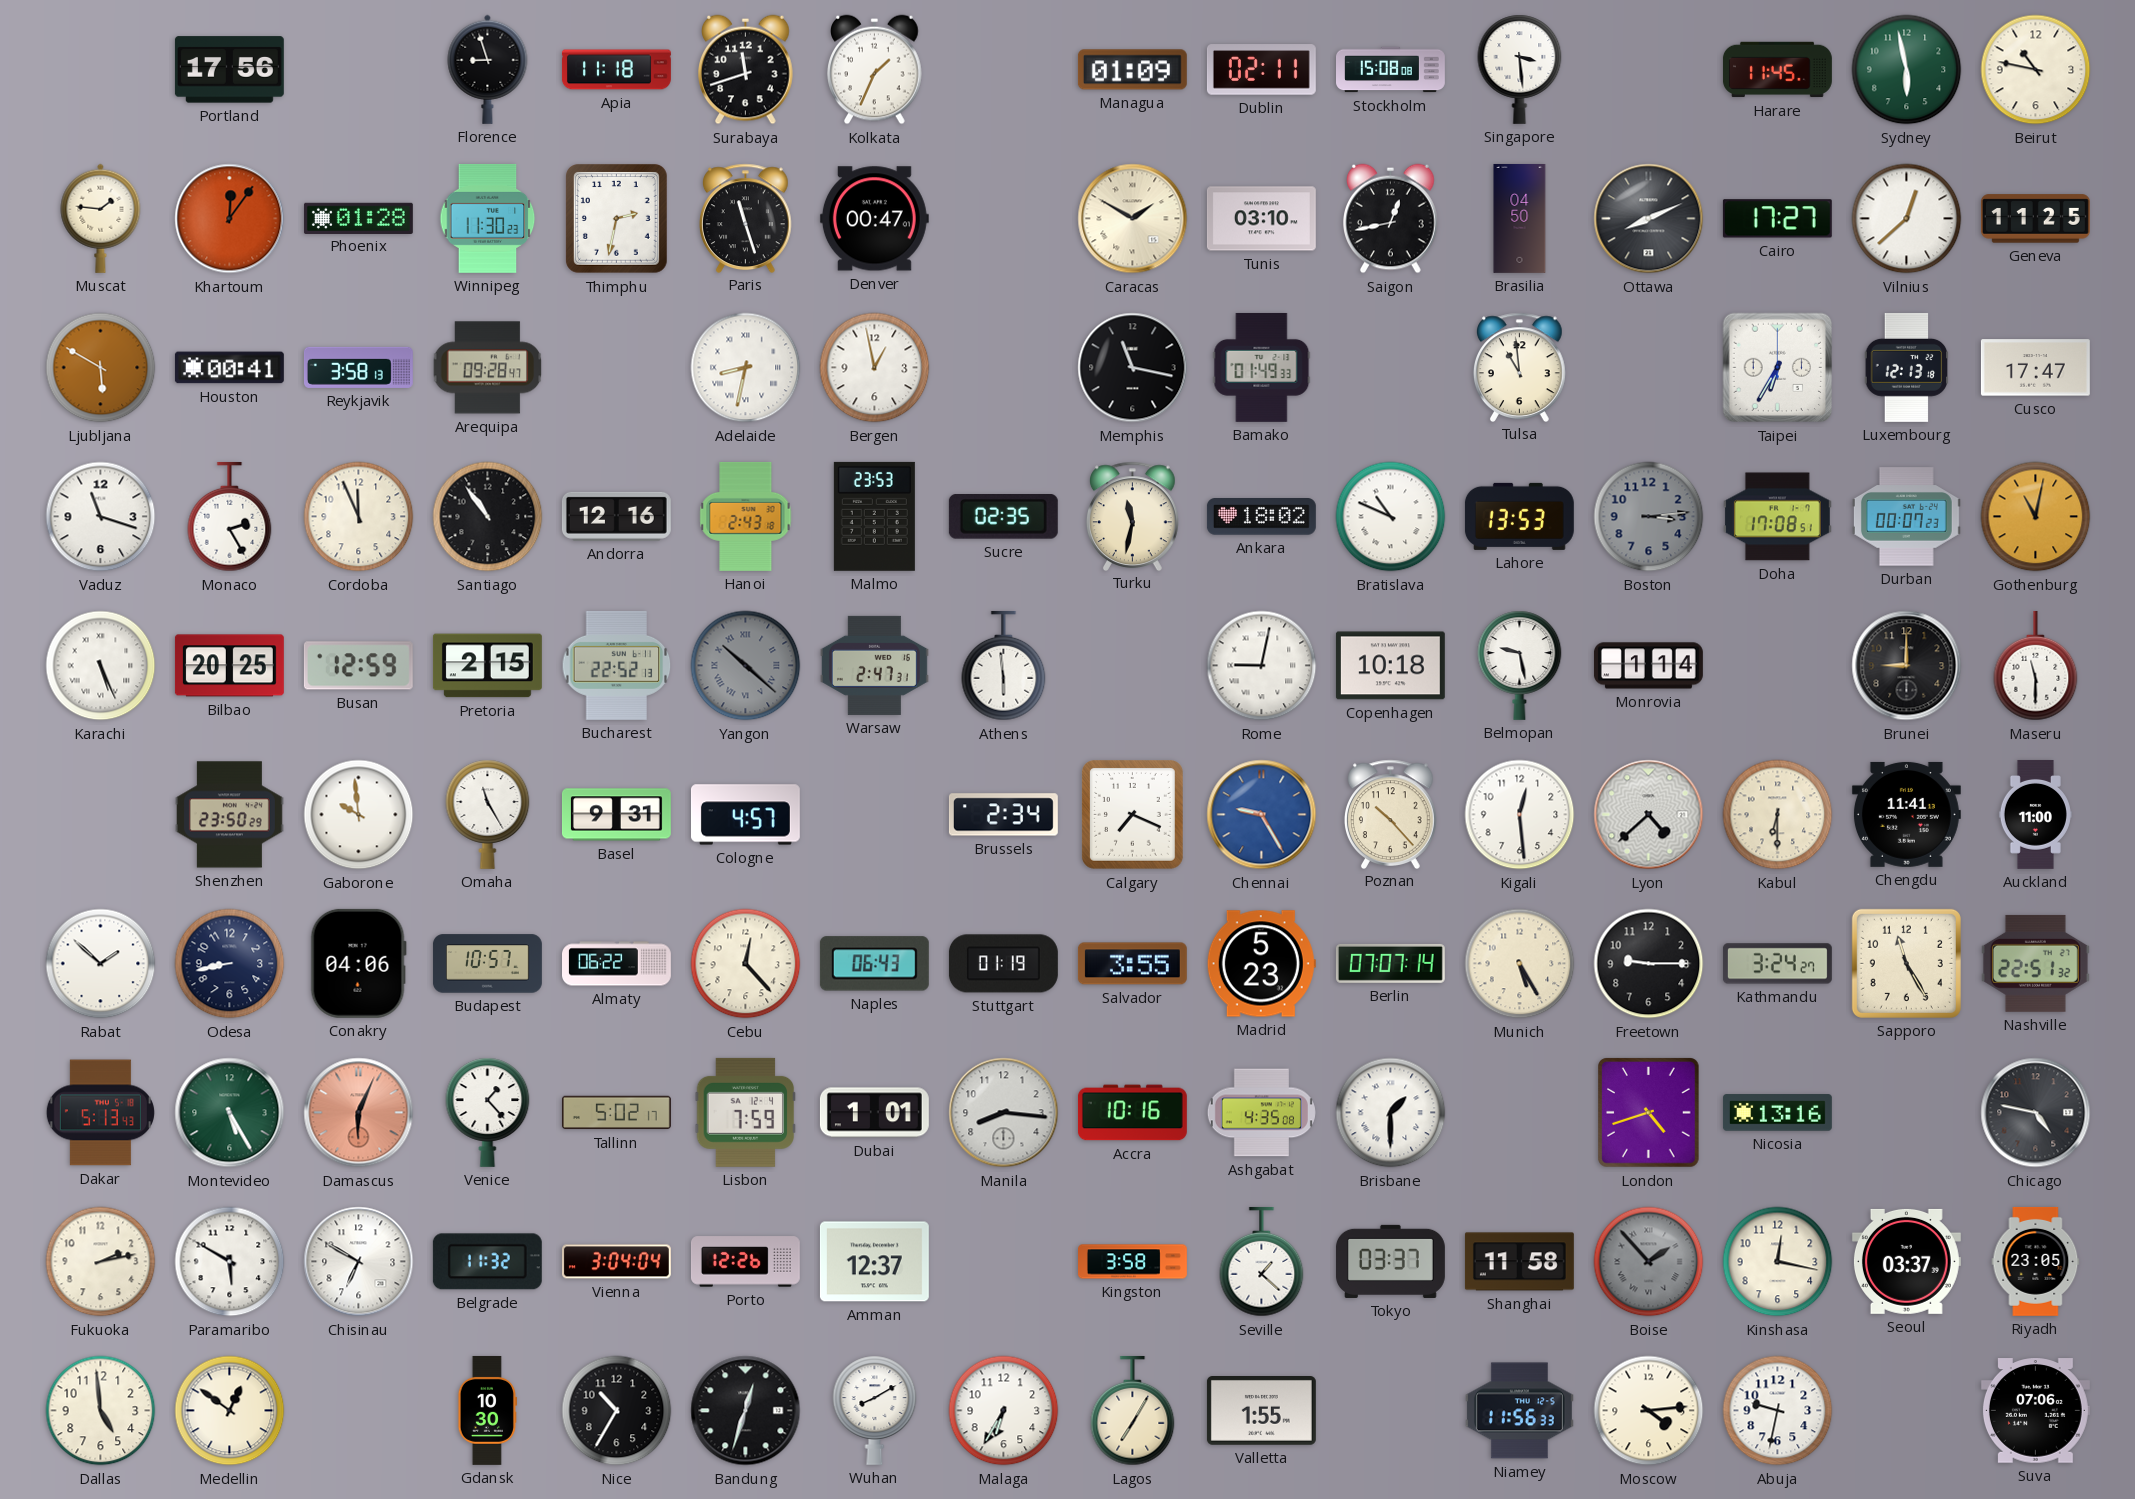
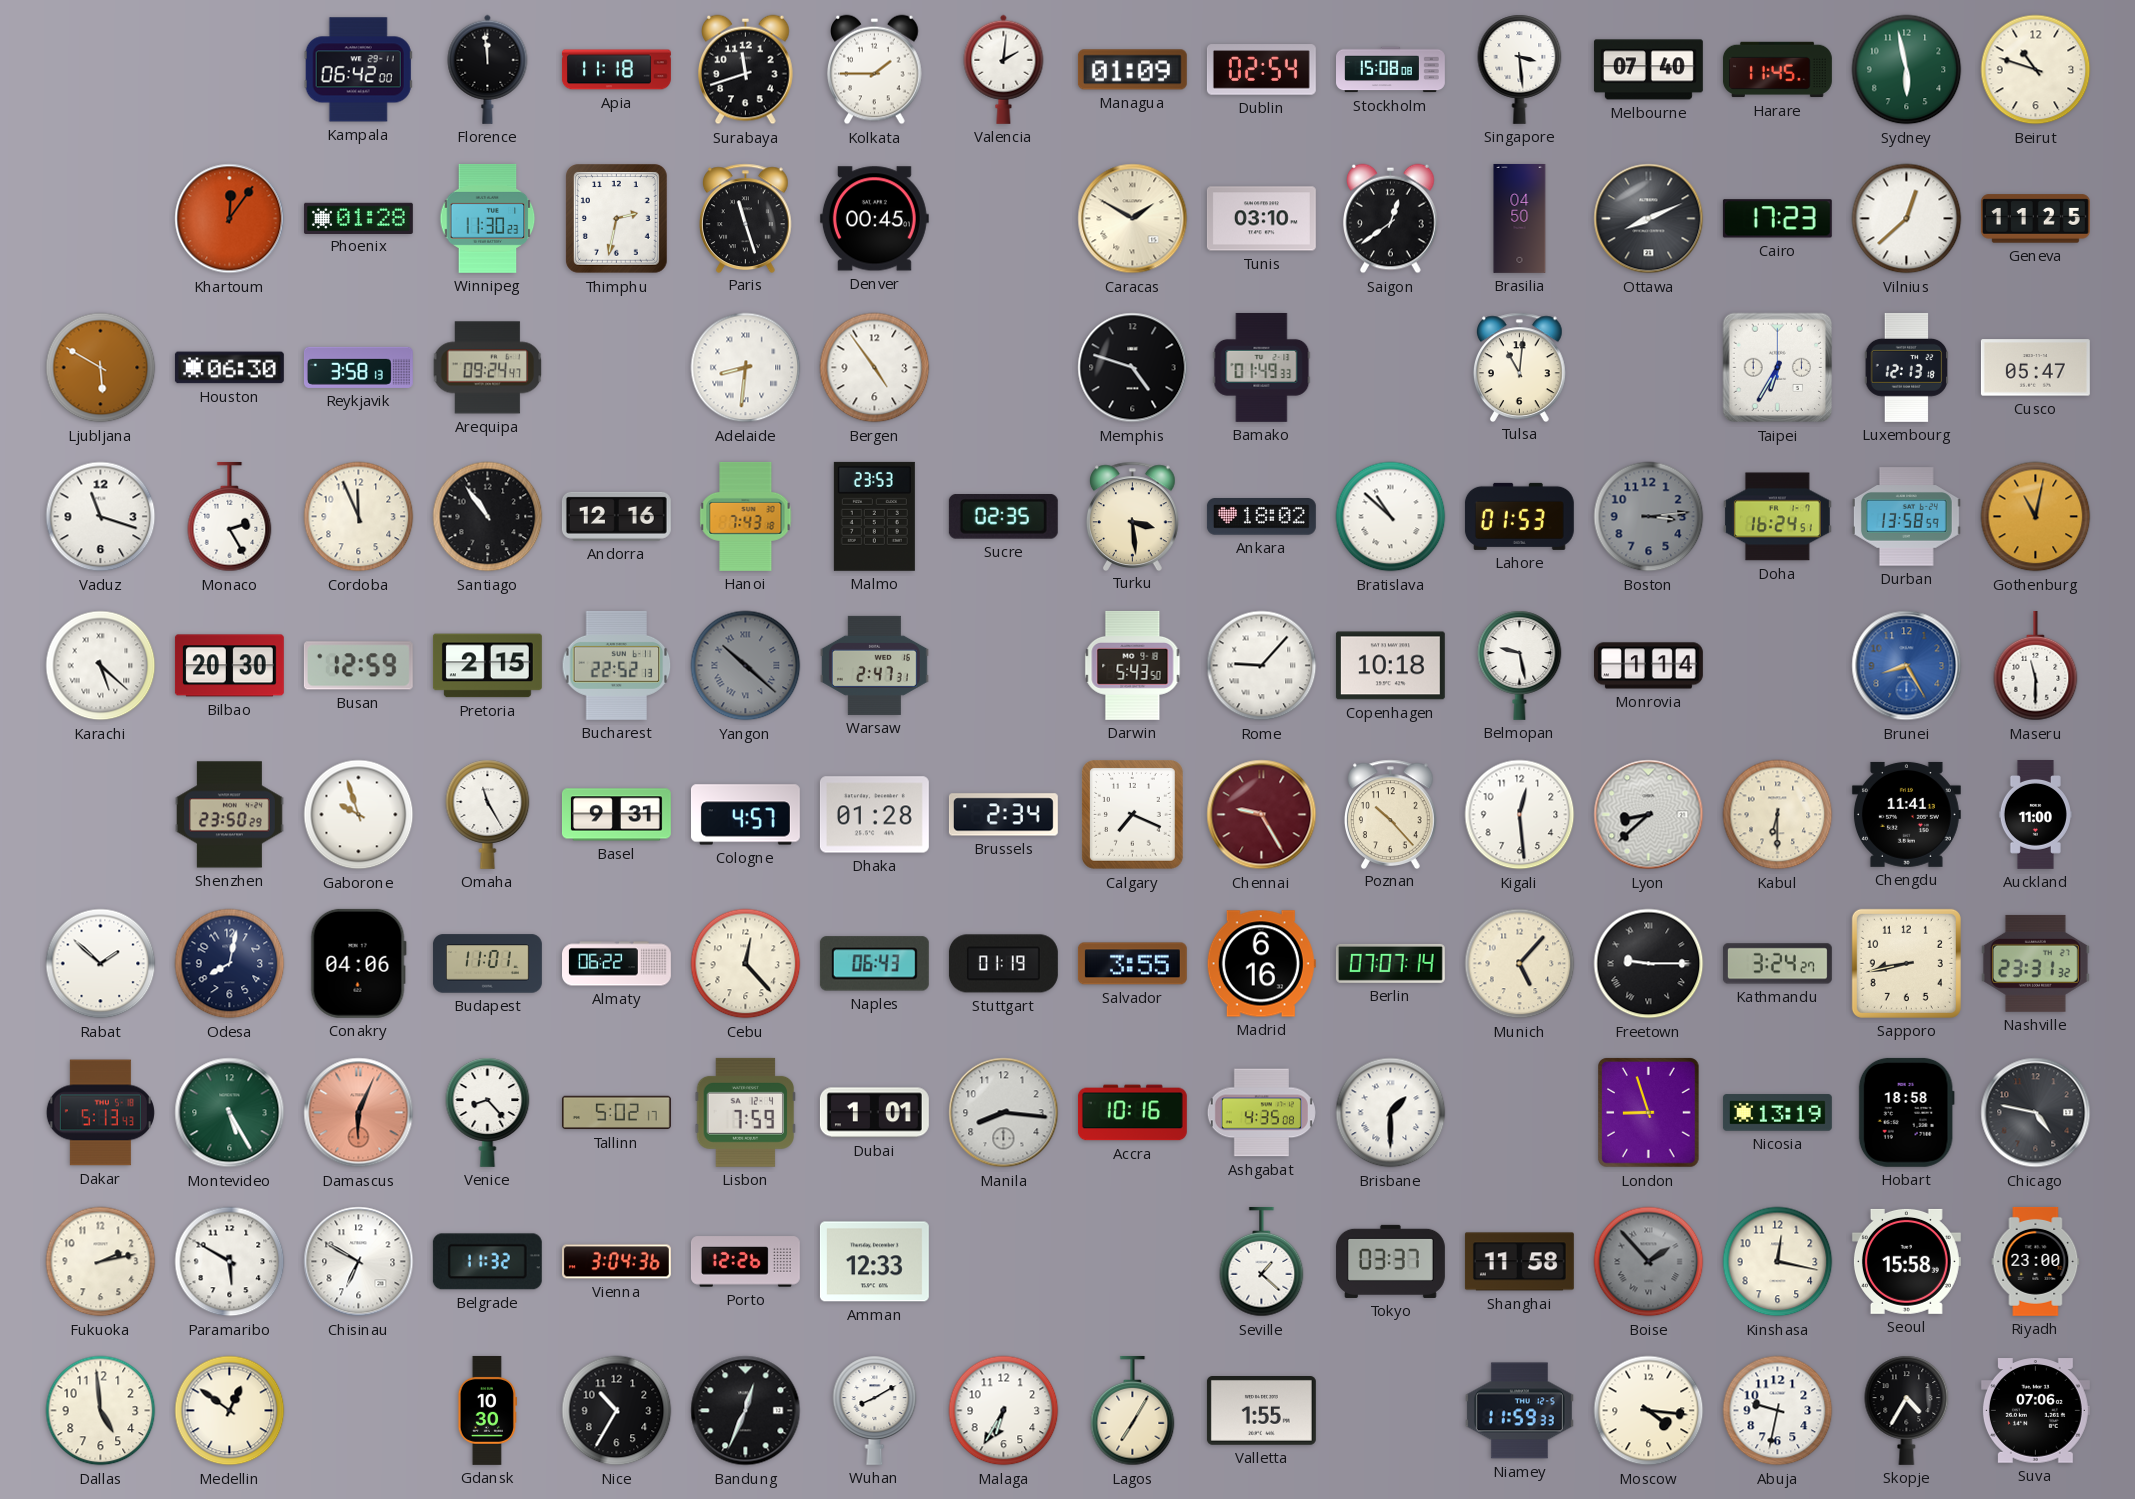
Portland: 17:56 -> none (229, 70)
Kampala: none -> 06:42 (358, 70)
Florence: 8:57 -> 11:59 (488, 69)
Kolkata: 1:34 -> 1:45 (875, 70)
Valencia: none -> 2:01 (1004, 69)
Dublin: 02:11 -> 02:54 (1261, 70)
Melbourne: none -> 07:40 (1648, 70)
Beirut: 10:47 -> 10:48 (2036, 70)
Muscat: 1:46 -> none (101, 218)
Denver: 00:47 -> 00:45 (874, 219)
Saigon: 12:43 -> 12:39 (1391, 219)
Cairo: 17:27 -> 17:23 (1777, 219)
Houston: 00:41 -> 06:30 (229, 368)
Arequipa: 09:28 -> 09:24 (488, 368)
Adelaide: 8:32 -> 8:31 (746, 368)
Bergen: 12:58 -> 4:54 (875, 368)
Memphis: 11:17 -> 4:48 (1133, 368)
Tulsa: 10:59 -> 11:01 (1520, 367)
Cusco: 17:47 -> 05:47 (2035, 368)
Hanoi: 2:43 -> 7:43 (746, 516)
Turku: 11:32 -> 3:29 (1133, 516)
Bratislava: 10:49 -> 10:52 (1391, 517)
Lahore: 13:53 -> 01:53 (1519, 516)
Doha: 17:08 -> 16:24 (1777, 517)
Durban: 00:07 -> 13:58 (1906, 517)
Karachi: 5:26 -> 5:22 (101, 666)
Bilbao: 20:25 -> 20:30 (229, 666)
Athens: 5:59 -> none (1004, 666)
Darwin: none -> 5:43 (1133, 665)
Rome: 9:02 -> 9:07 (1262, 666)
Brunei: 9:00 -> 8:25 (1907, 666)
Brunei dial: black -> blue (1907, 666)
Gaborone: 9:59 -> 9:57 (359, 815)
Dhaka: none -> 01:28 (874, 815)
Chennai dial: blue -> burgundy (1262, 815)
Lyon: 4:38 -> 8:38 (1649, 815)
Odesa: 8:43 -> 8:02 (230, 964)
Budapest: 10:57 -> 11:01 (487, 964)
Madrid: 5:23 -> 6:16 (1261, 964)
Munich: 5:25 -> 5:07 (1520, 964)
Freetown numerals: Arabic -> Roman (1649, 964)
Sapporo: 11:25 -> 8:43 (1906, 963)
Nashville: 22:51 -> 23:31 (2035, 963)
Venice: 1:23 -> 8:23 (488, 1112)
London: 4:42 -> 8:57 (1649, 1113)
Nicosia: 13:16 -> 13:19 (1777, 1113)
Hobart: none -> 18:58 (1906, 1112)
Vienna: 3:04:04 -> 3:04:36 (616, 1262)
Amman: 12:37 -> 12:33 (874, 1262)
Kingston: 3:58 -> none (1133, 1262)
Seoul: 03:37 -> 15:58 (1906, 1261)
Riyadh: 23:05 -> 23:00 (2036, 1261)
Bandung: 12:33 -> 12:34 (746, 1411)
Niamey: 11:56 -> 11:59 (1519, 1411)
Moscow: 4:14 -> 4:16 (1649, 1411)
Skopje: none -> 4:35 (1907, 1410)
